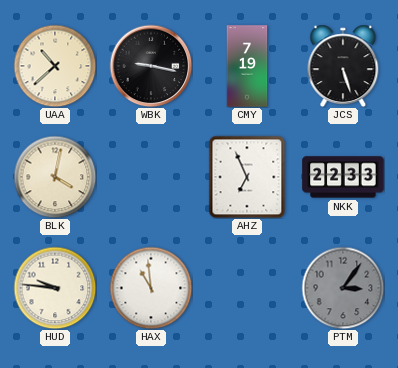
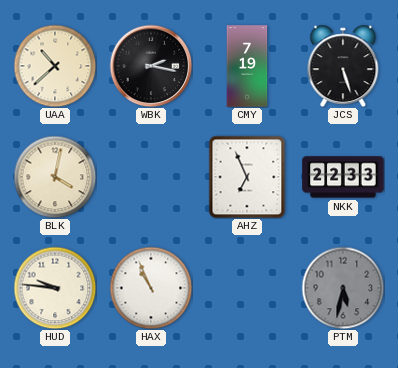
WBK: 9:17 -> 2:17 (151, 66)
HAX: 10:59 -> 10:56 (151, 288)
PTM: 3:06 -> 5:32 (343, 288)
